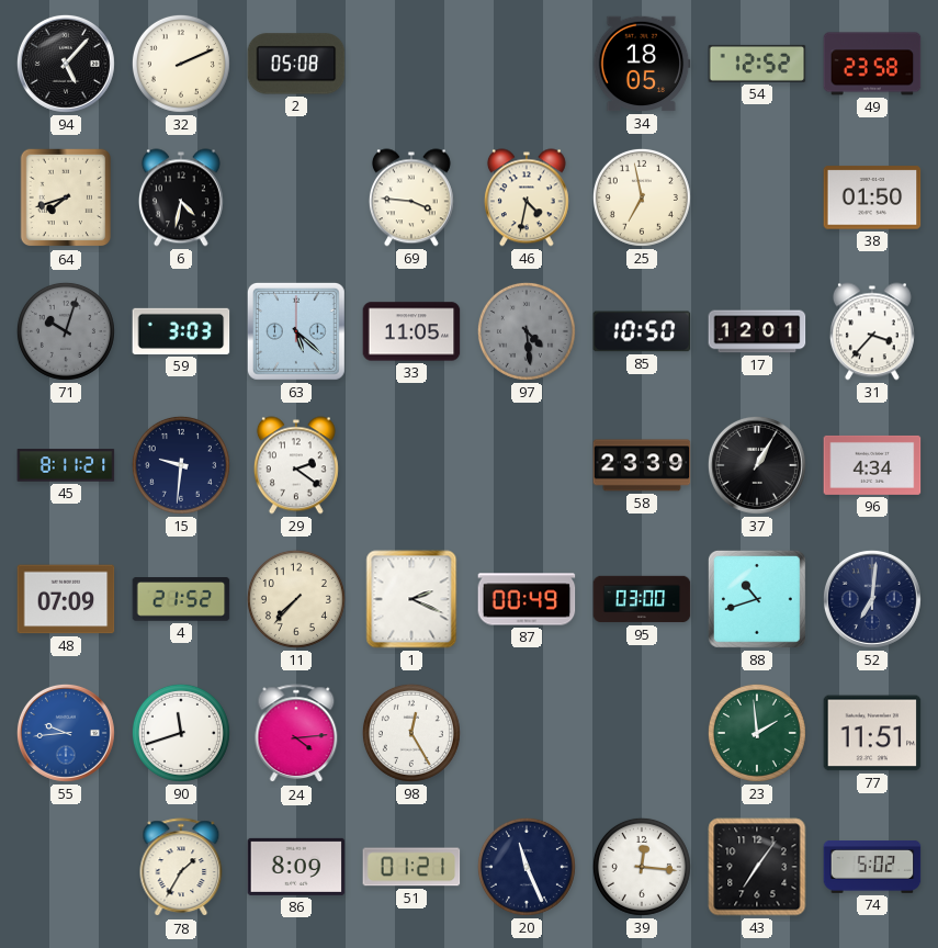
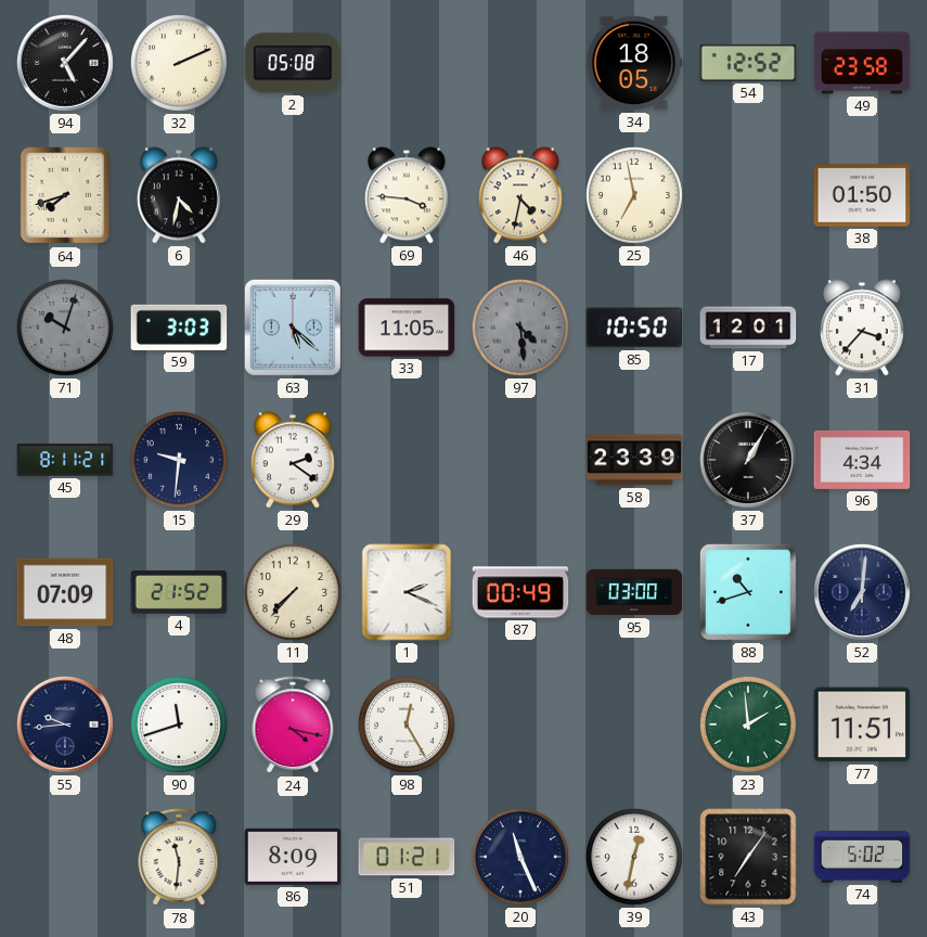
55 dial: blue -> navy (65, 724)
24: 4:14 -> 4:17 (293, 726)
78: 1:35 -> 11:31 (179, 858)
39: 12:16 -> 12:32 (634, 857)
